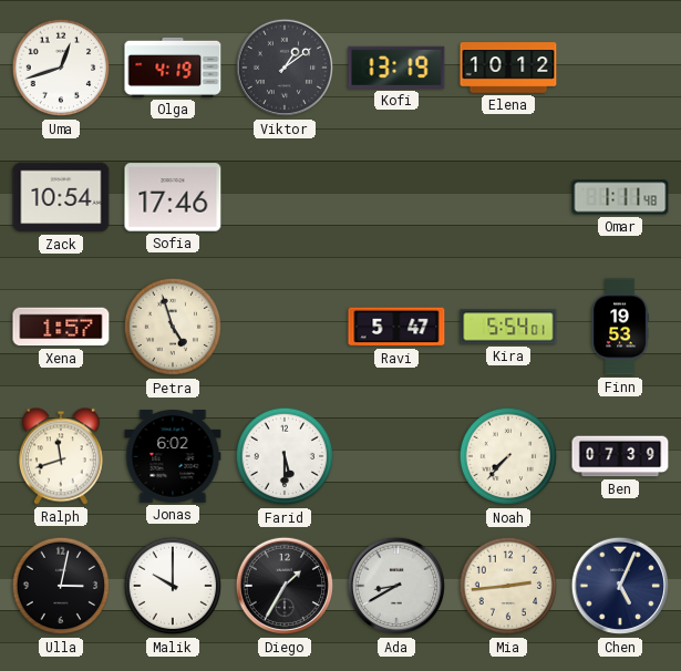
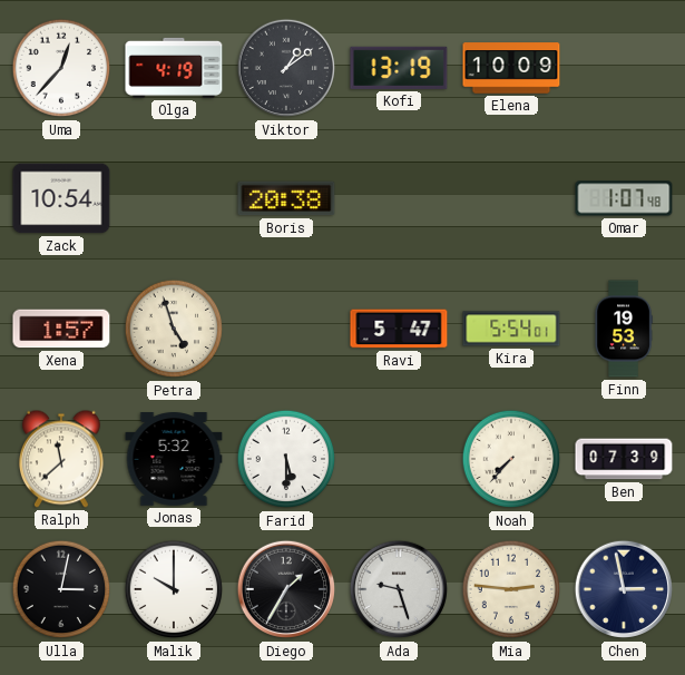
Uma: 12:42 -> 12:37 (61, 68)
Elena: 10:12 -> 10:09 (511, 68)
Sofia: 17:46 -> none (173, 197)
Boris: none -> 20:38 (286, 198)
Omar: 1:11 -> 1:07 (624, 198)
Ralph: 11:42 -> 11:38 (61, 459)
Jonas: 6:02 -> 5:32 (174, 459)
Ada: 8:40 -> 9:27 (399, 589)
Mia: 2:44 -> 2:46 (511, 589)
Chen: 5:04 -> 2:58 (624, 589)
